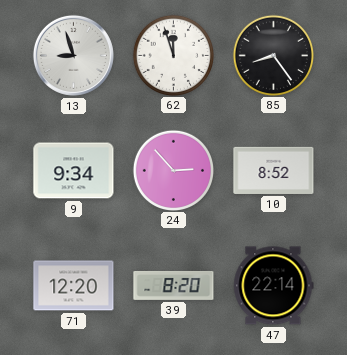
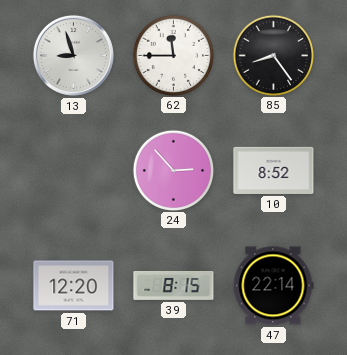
62: 11:57 -> 11:45 (173, 55)
9: 9:34 -> none (74, 171)
39: 8:20 -> 8:15 (174, 285)
